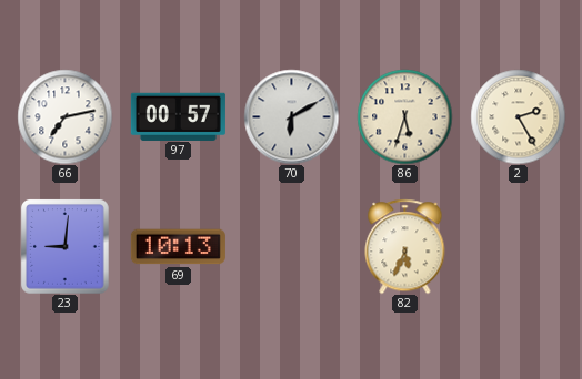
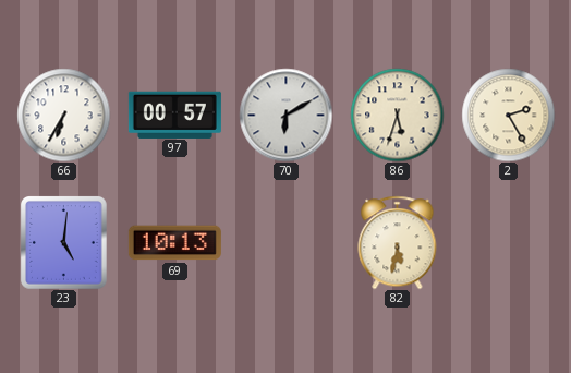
66: 7:13 -> 6:35 (63, 115)
23: 9:01 -> 5:01 (64, 242)
82: 5:34 -> 5:32 (398, 242)
